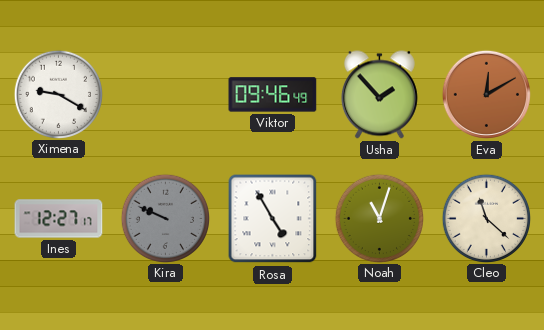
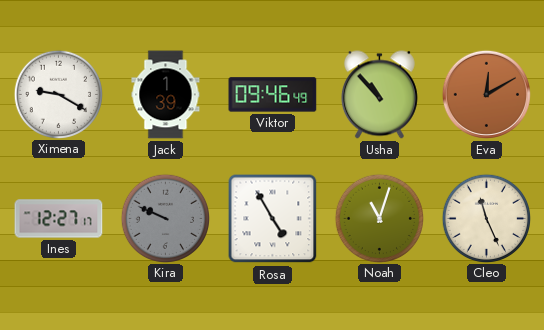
Jack: none -> 1:39 (166, 95)
Usha: 1:53 -> 10:53 (379, 95)
Cleo: 11:22 -> 11:26 (486, 218)
